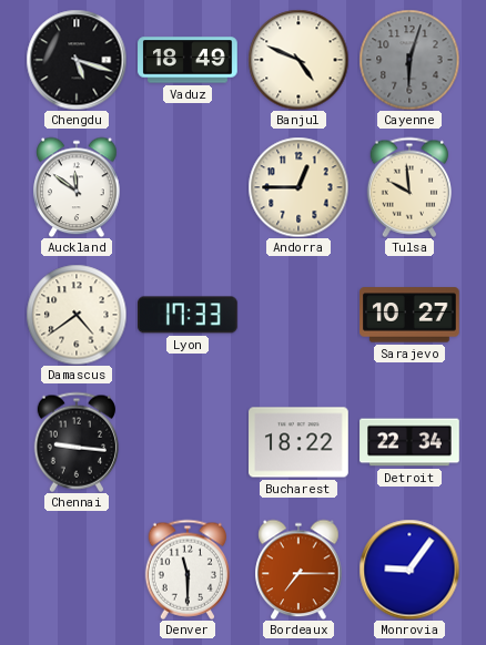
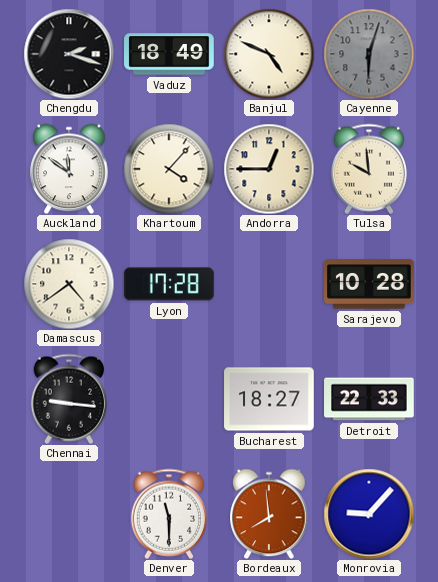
Chengdu: 5:18 -> 2:18 (69, 54)
Khartoum: none -> 4:07 (169, 169)
Lyon: 17:33 -> 17:28 (170, 284)
Sarajevo: 10:27 -> 10:28 (370, 284)
Bucharest: 18:22 -> 18:27 (269, 399)
Detroit: 22:34 -> 22:33 (369, 399)
Bordeaux: 7:15 -> 7:59 (269, 514)
Monrovia: 9:06 -> 9:07 (369, 514)
